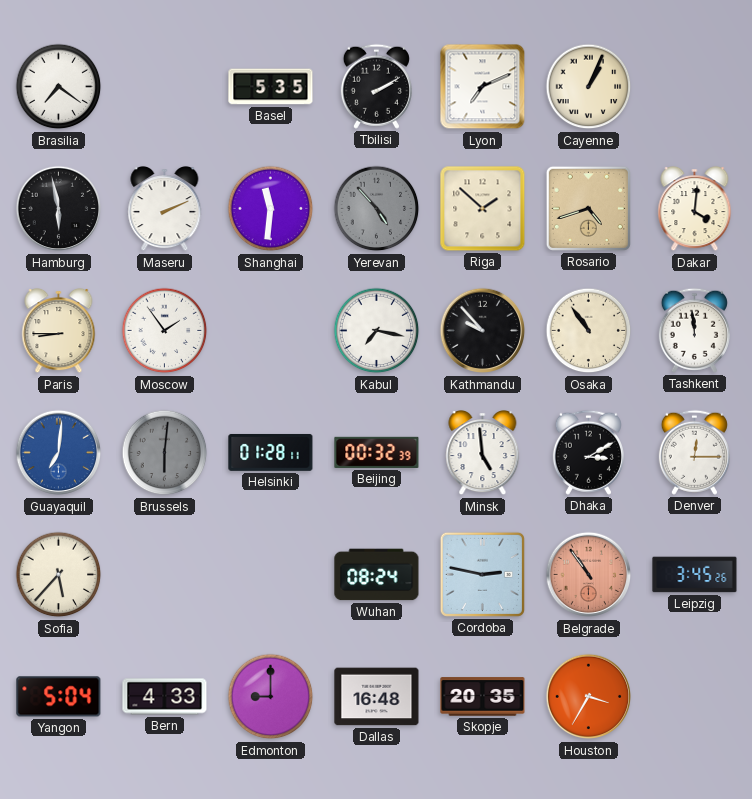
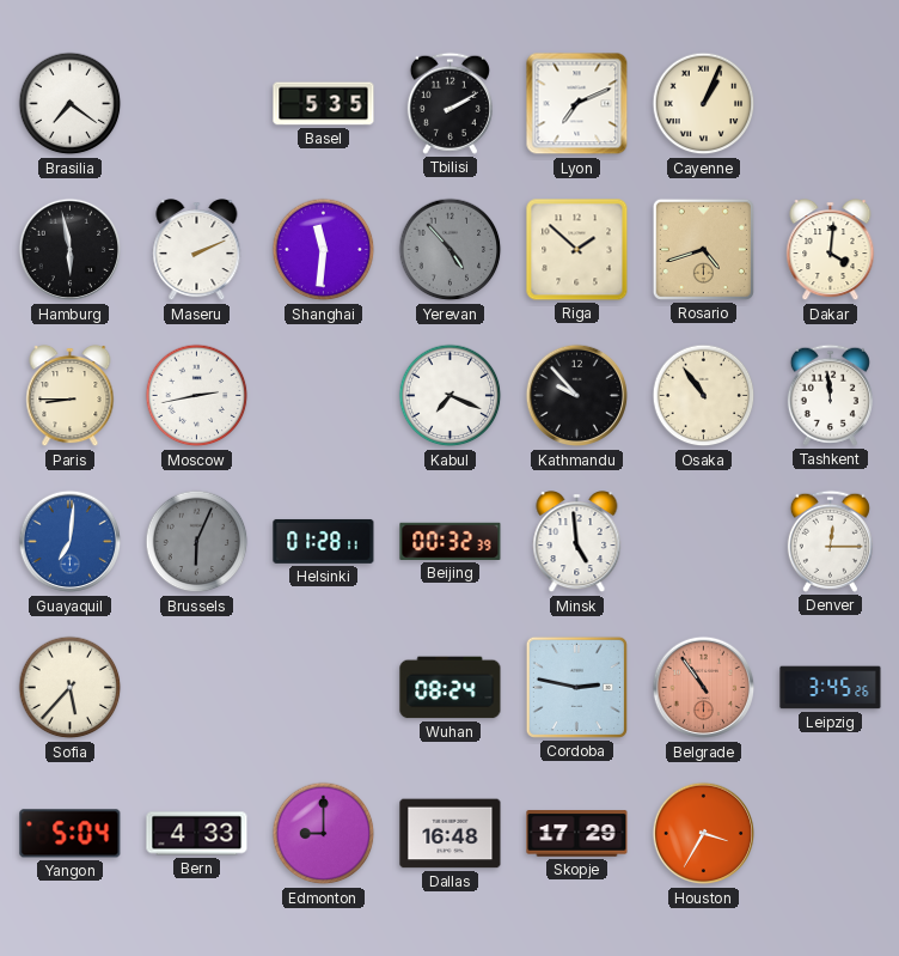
Moscow: 1:54 -> 2:43 (197, 396)
Kabul: 7:17 -> 7:19 (451, 396)
Brussels: 6:01 -> 6:04 (197, 542)
Dhaka: 3:10 -> none (588, 452)
Skopje: 20:35 -> 17:29 (577, 834)
